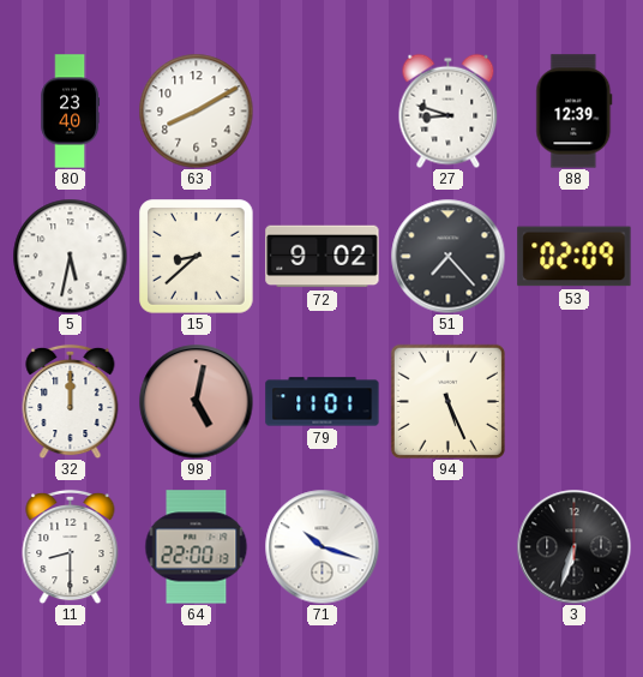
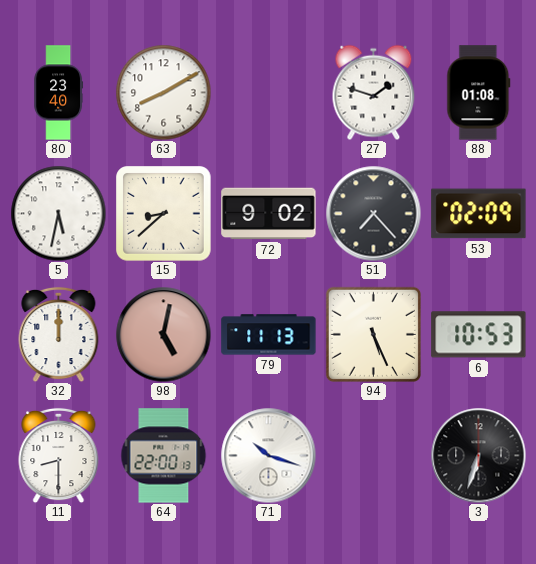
27: 8:48 -> 1:48 (374, 92)
88: 12:39 -> 01:08 (479, 93)
79: 11:01 -> 11:13 (269, 335)
6: none -> 10:53 (479, 335)
